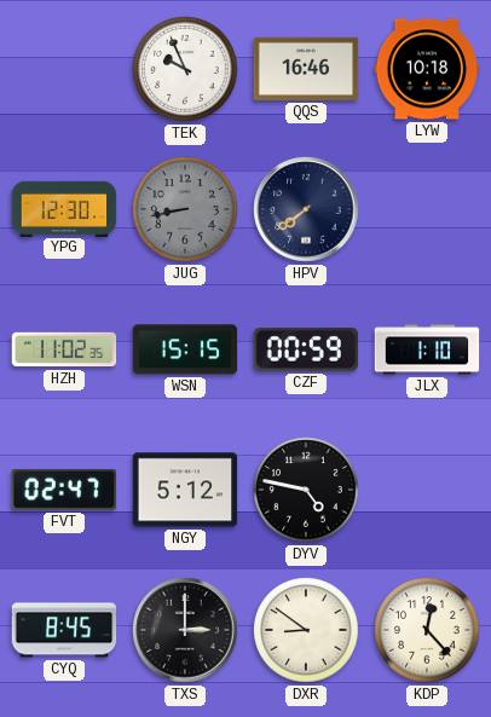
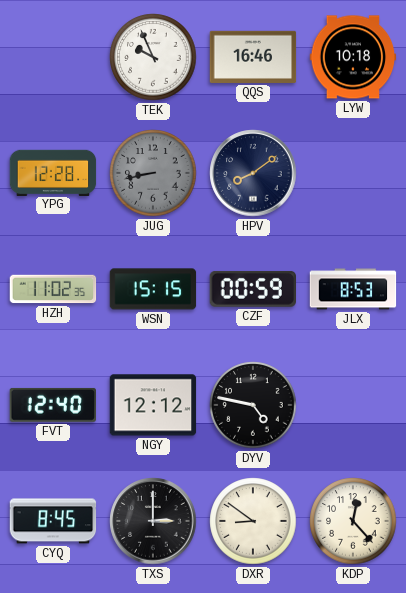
YPG: 12:30 -> 12:28 (53, 172)
HPV: 7:39 -> 8:09 (253, 173)
JLX: 1:10 -> 8:53 (353, 289)
FVT: 02:47 -> 12:40 (53, 405)
NGY: 5:12 -> 12:12 (153, 405)
